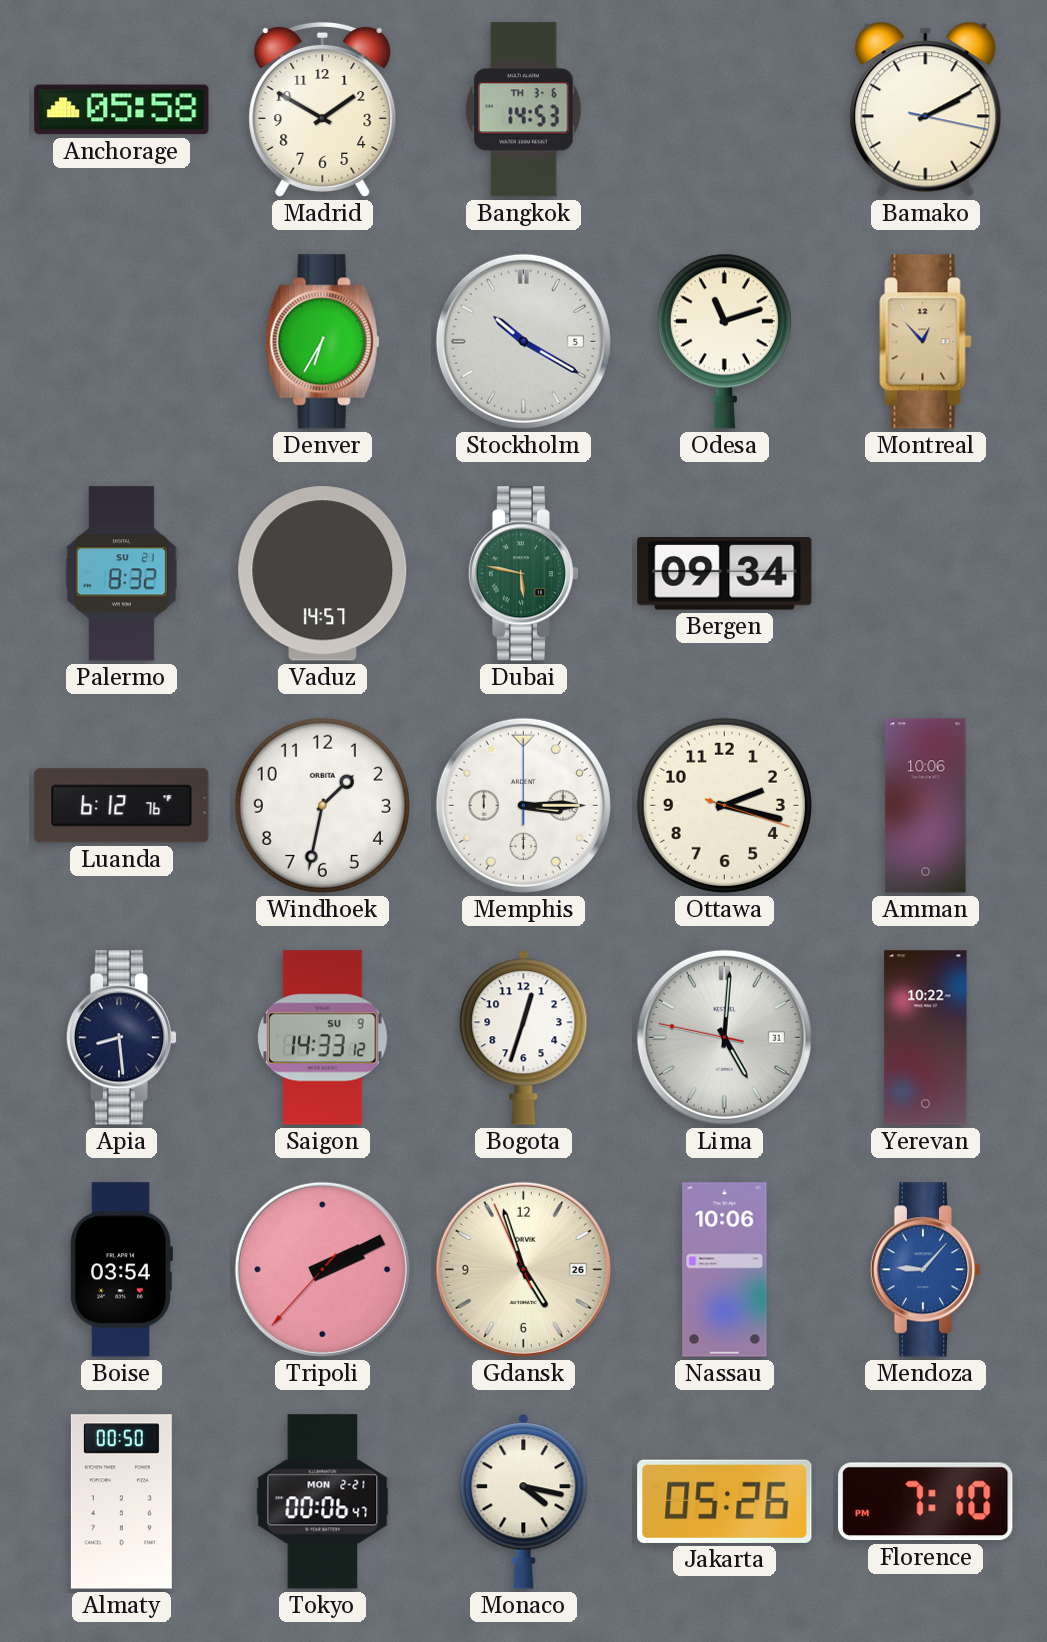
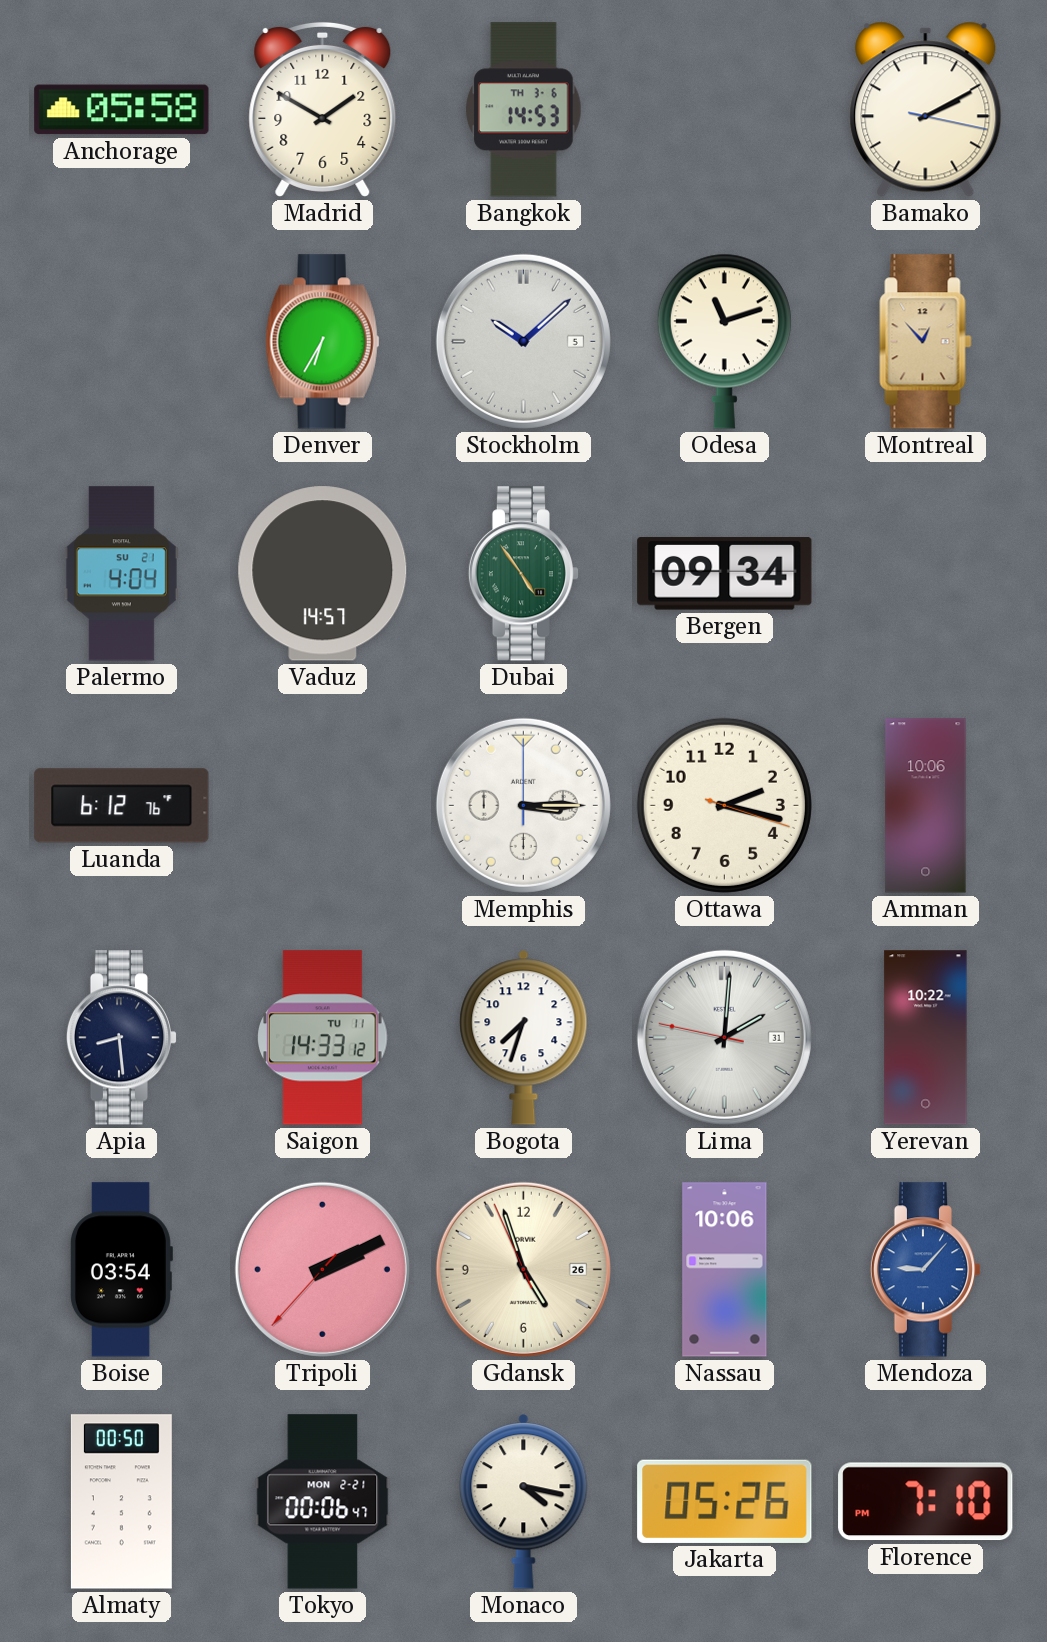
Stockholm: 10:20 -> 10:08 (523, 341)
Palermo: 8:32 -> 4:04 (121, 574)
Dubai: 5:47 -> 4:54 (524, 574)
Windhoek: 1:32 -> none (322, 805)
Saigon date: SU 9 -> TU 11 (323, 1038)
Bogota: 12:33 -> 7:33 (524, 1038)
Lima: 5:00 -> 2:00 (724, 1037)
